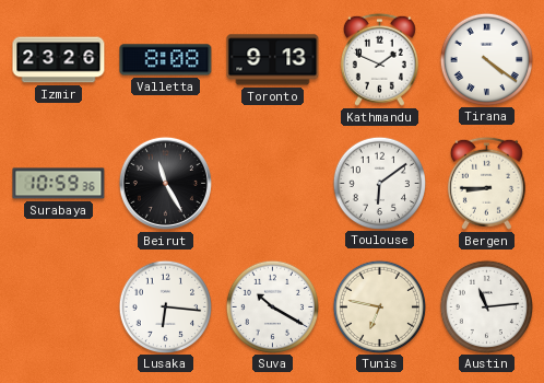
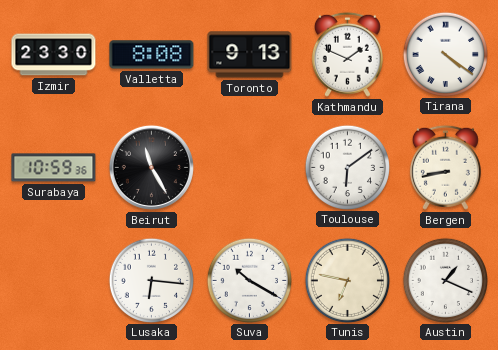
Izmir: 23:26 -> 23:30 (54, 55)
Bergen: 8:45 -> 8:43 (445, 167)
Austin: 11:14 -> 1:19 (445, 280)
